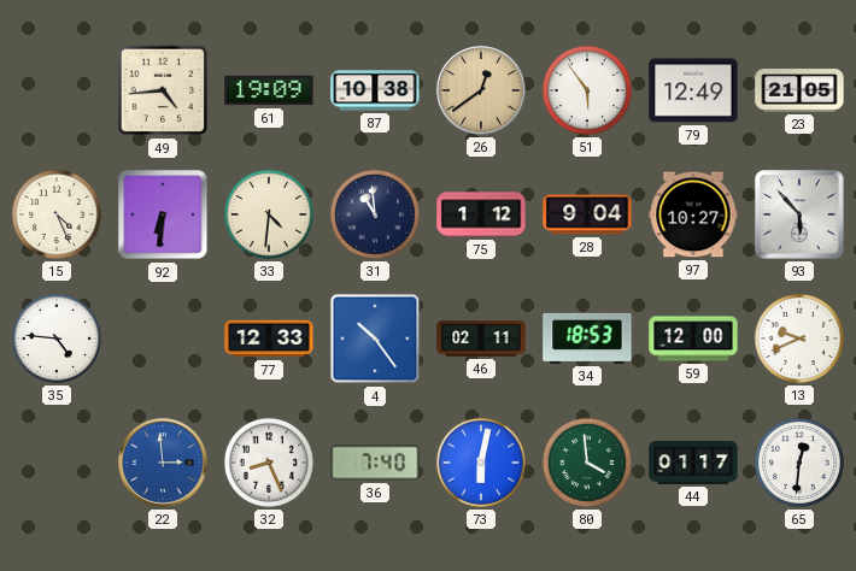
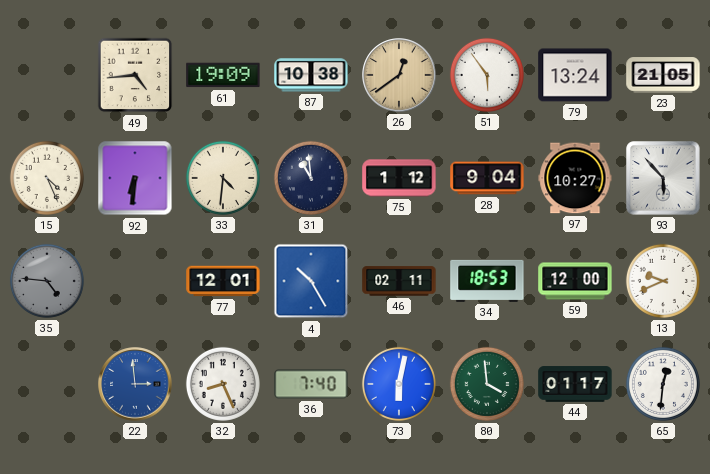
79: 12:49 -> 13:24 (575, 75)
35 dial: white -> grey (47, 281)
77: 12:33 -> 12:01 (223, 281)
4: 10:24 -> 10:25 (311, 281)
